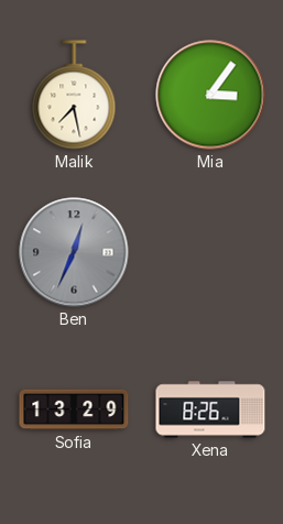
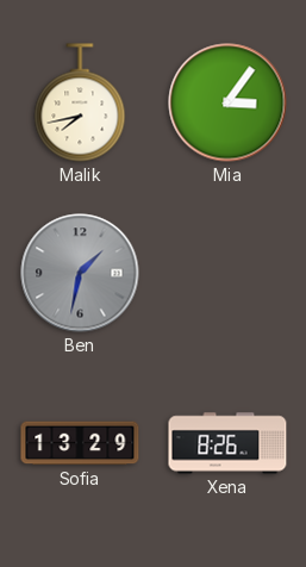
Malik: 7:28 -> 7:43 (80, 102)
Ben: 12:34 -> 1:32 (80, 273)
